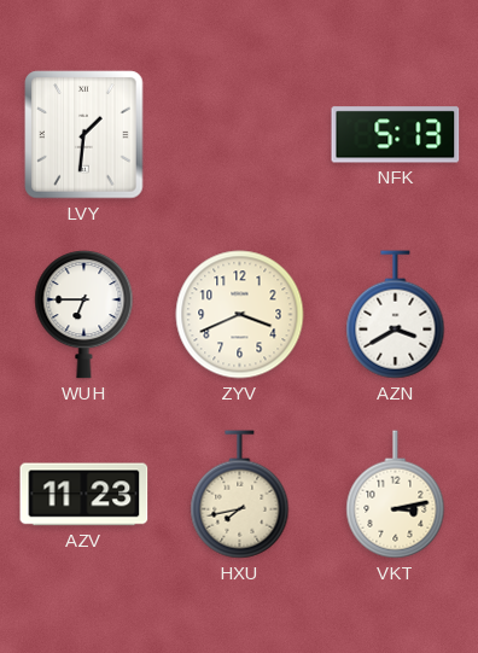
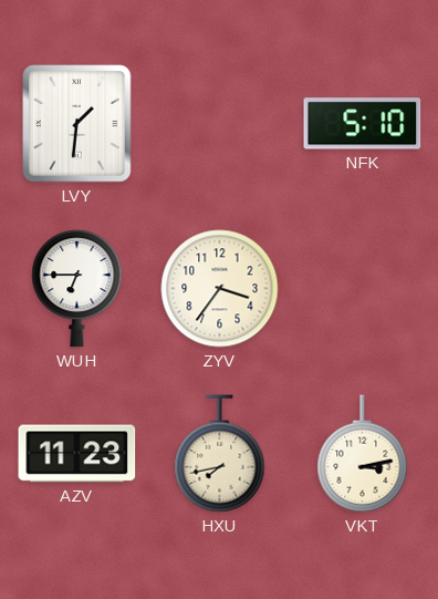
NFK: 5:13 -> 5:10 (363, 124)
ZYV: 3:41 -> 3:36 (220, 289)
AZN: 3:40 -> none (396, 315)
